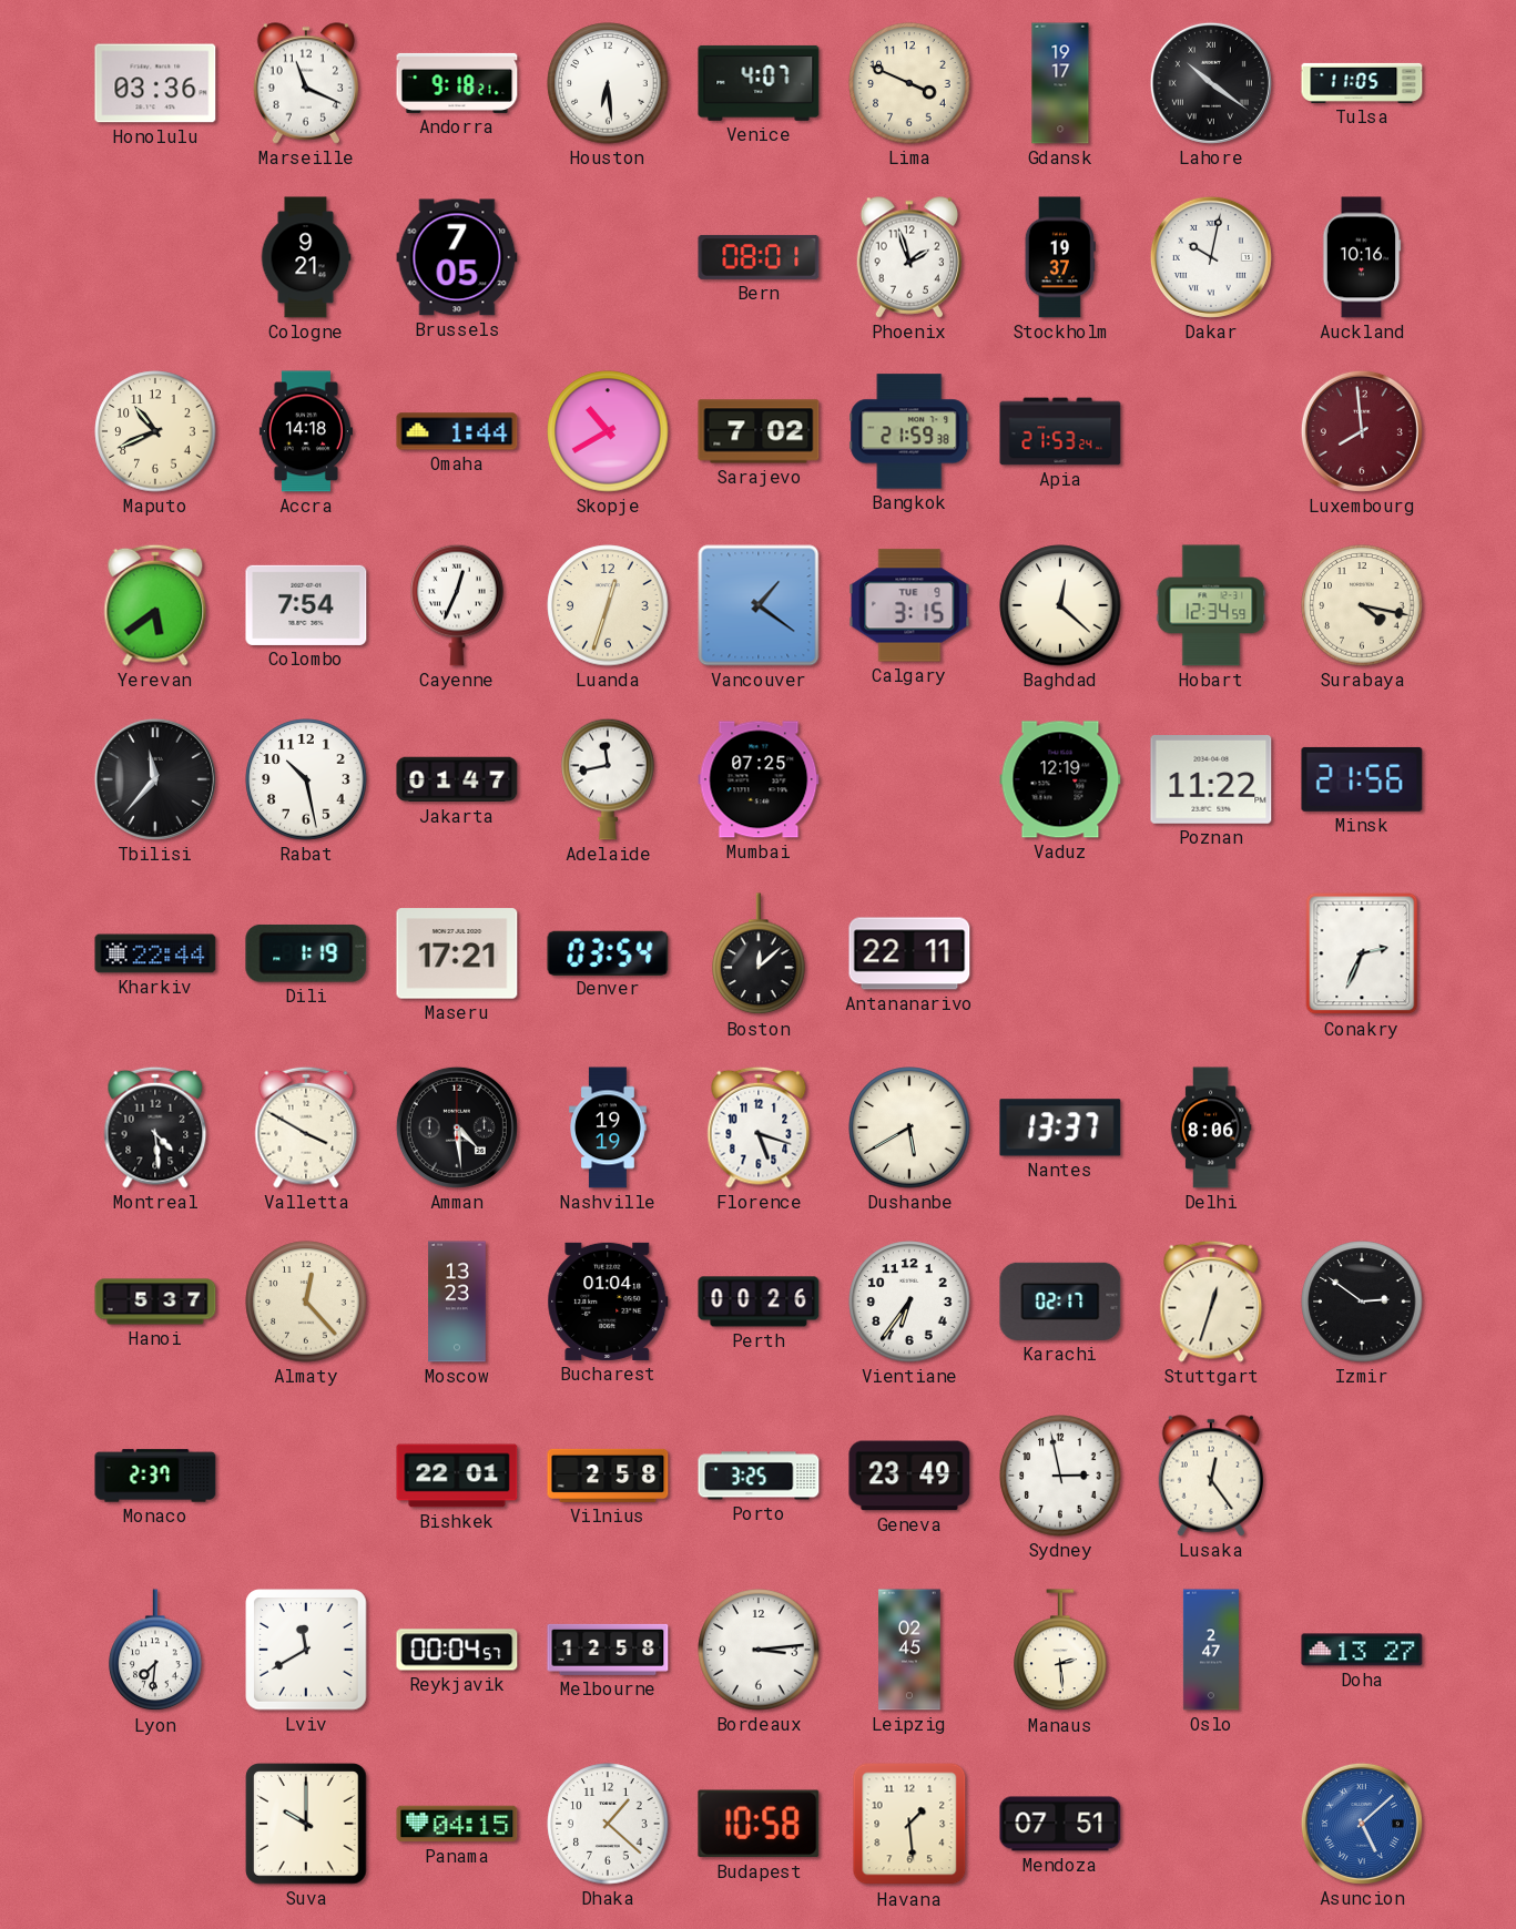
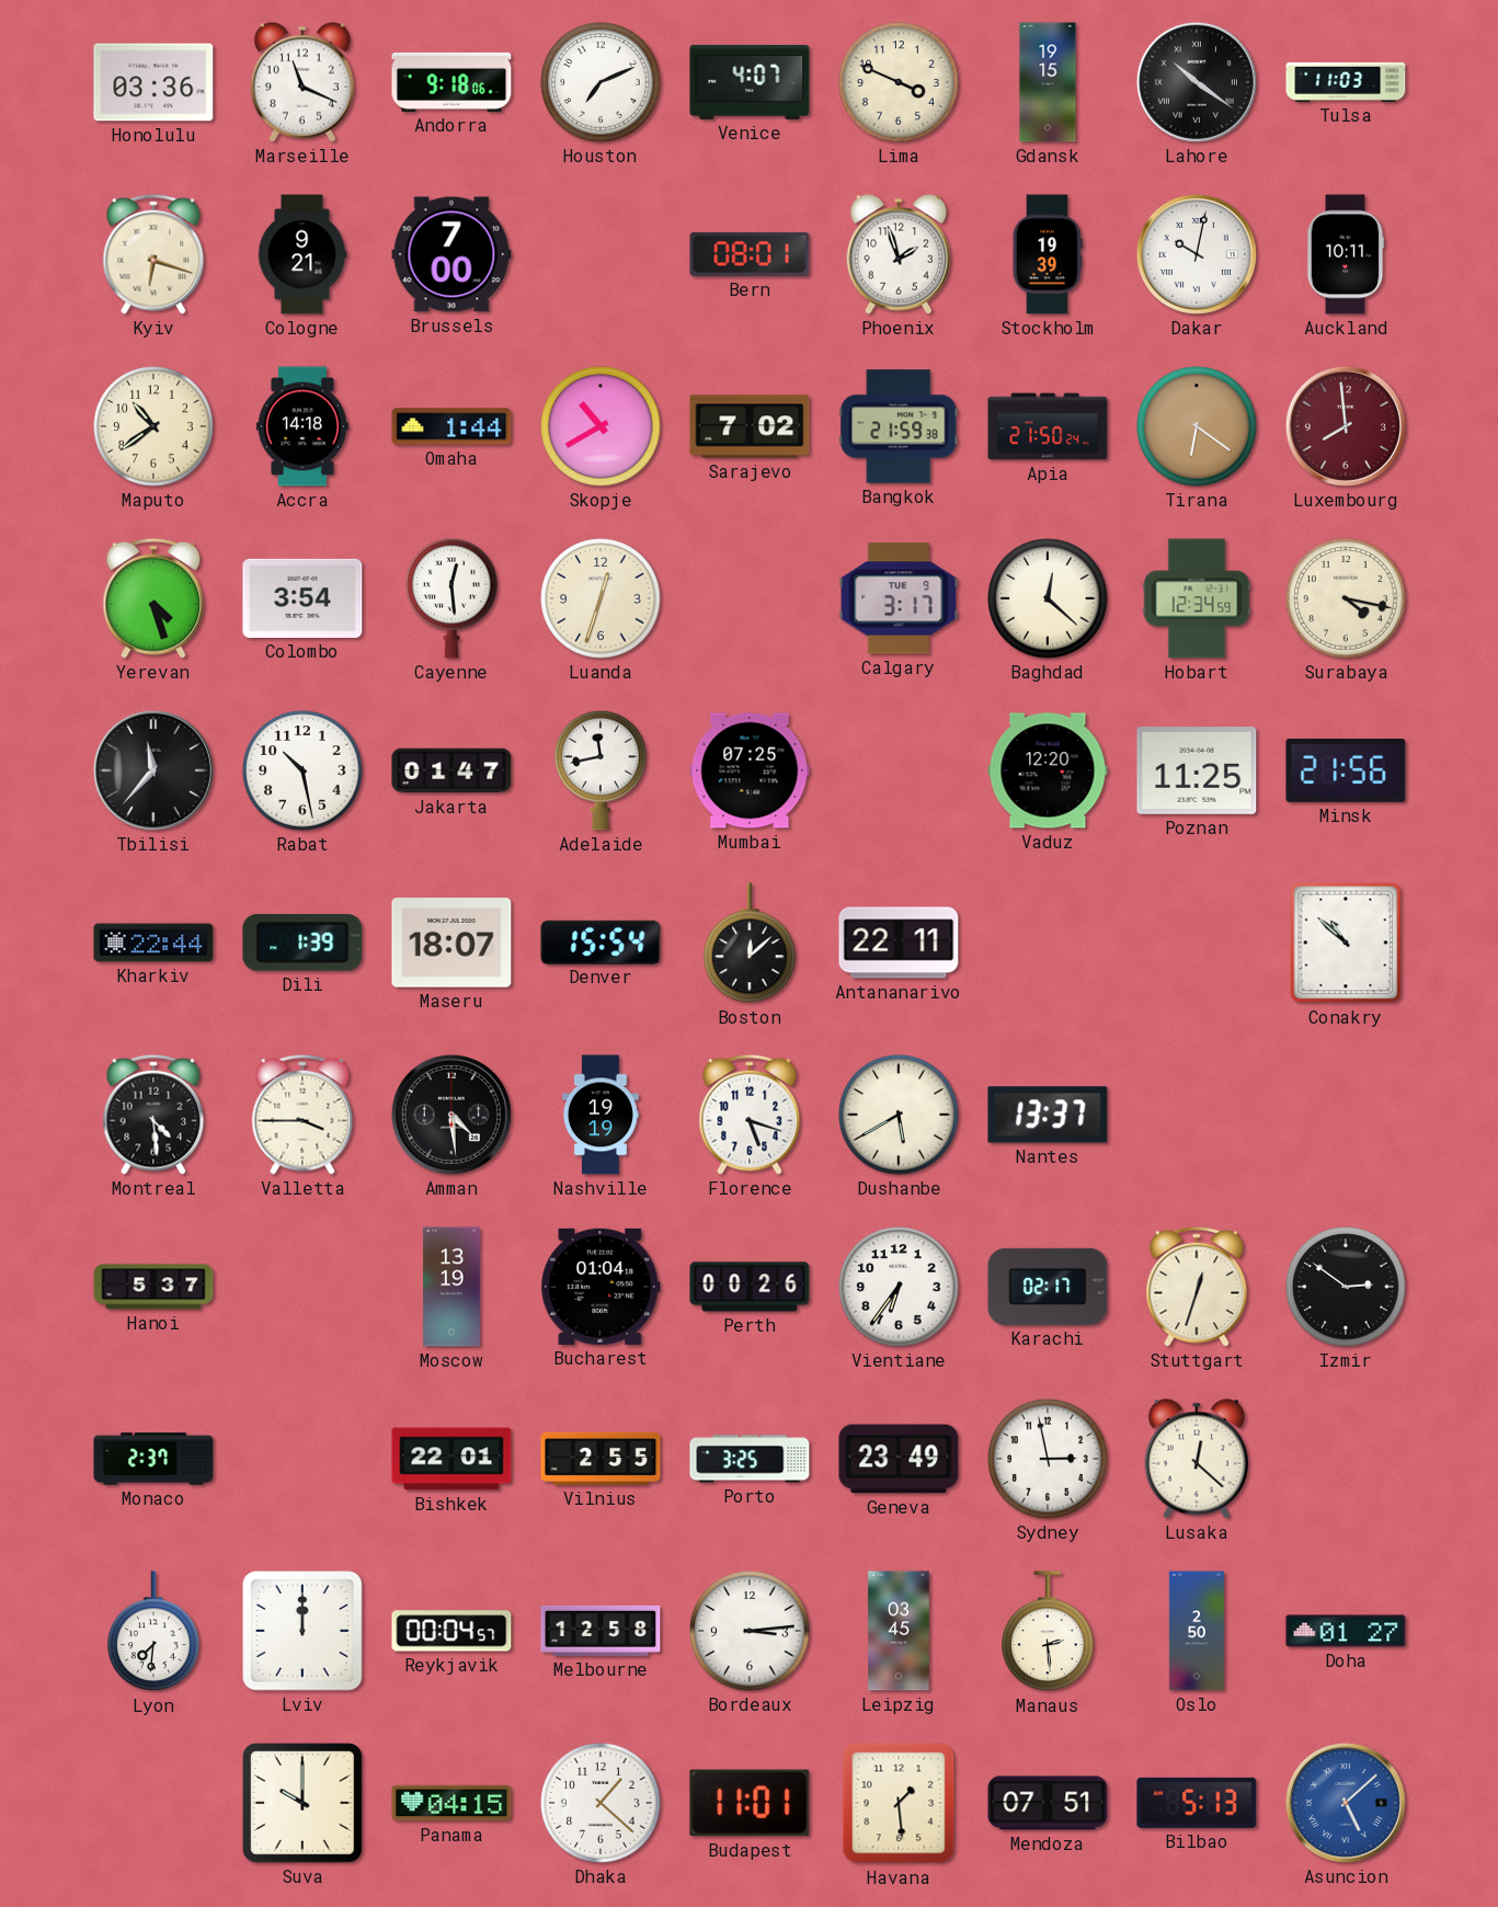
Andorra: 9:18:21 -> 9:18:06 (451, 82)
Houston: 6:29 -> 7:11 (601, 82)
Gdansk: 19:17 -> 19:15 (1048, 82)
Tulsa: 11:05 -> 11:03 (1346, 82)
Kyiv: none -> 6:18 (153, 254)
Brussels: 7:05 -> 7:00 (451, 254)
Stockholm: 19:37 -> 19:39 (1048, 254)
Auckland: 10:16 -> 10:11 (1346, 254)
Maputo: 10:41 -> 10:39 (153, 426)
Apia: 21:53 -> 21:50 (1048, 426)
Tirana: none -> 6:21 (1197, 426)
Yerevan: 5:39 -> 4:27 (153, 598)
Colombo: 7:54 -> 3:54 (302, 598)
Cayenne: 12:34 -> 12:29 (451, 598)
Vancouver: 1:21 -> none (759, 605)
Calgary: 3:15 -> 3:17 (899, 598)
Vaduz: 12:19 -> 12:20 (1048, 770)
Poznan: 11:22 -> 11:25 (1197, 772)
Dili: 1:19 -> 1:39 (302, 943)
Maseru: 17:21 -> 18:07 (451, 943)
Denver: 03:54 -> 15:54 (601, 941)
Conakry: 2:34 -> 10:52 (1346, 943)
Valletta: 3:50 -> 3:45 (302, 1115)
Delhi: 8:06 -> none (1211, 1127)
Almaty: 12:23 -> none (306, 1302)
Moscow: 13:23 -> 13:19 (451, 1287)
Vilnius: 2:58 -> 2:55 (601, 1459)
Lusaka: 12:24 -> 12:22 (1197, 1459)
Lviv: 11:40 -> 12:00 (302, 1631)
Leipzig: 02:45 -> 03:45 (899, 1631)
Oslo: 2:47 -> 2:50 (1197, 1631)
Doha: 13:27 -> 01:27 (1346, 1631)
Budapest: 10:58 -> 11:01 (750, 1803)
Bilbao: none -> 5:13 (1197, 1803)
